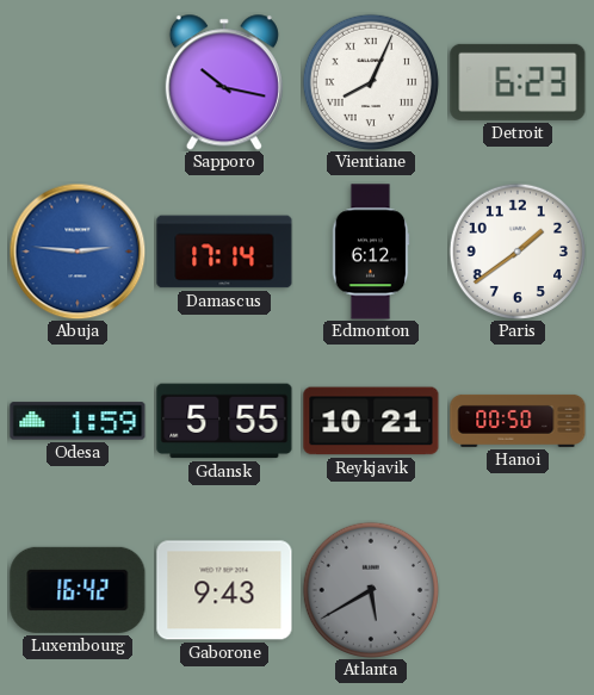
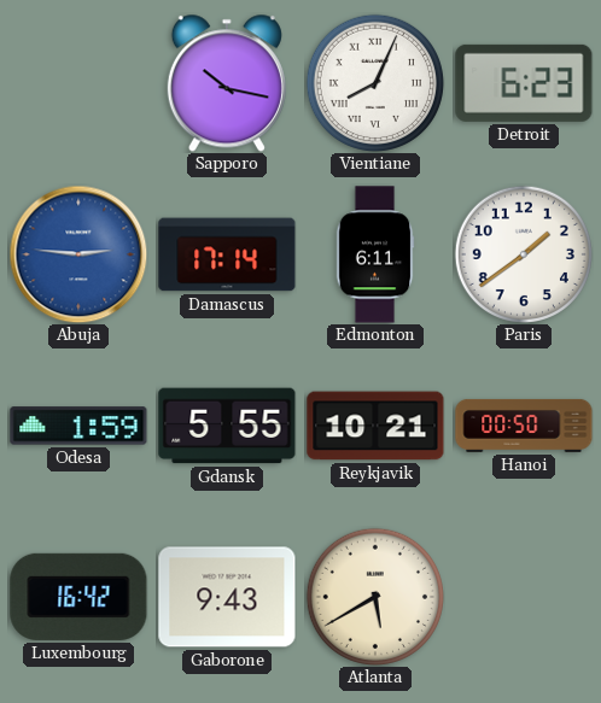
Edmonton: 6:12 -> 6:11 (375, 254)
Atlanta dial: grey -> cream (375, 597)
